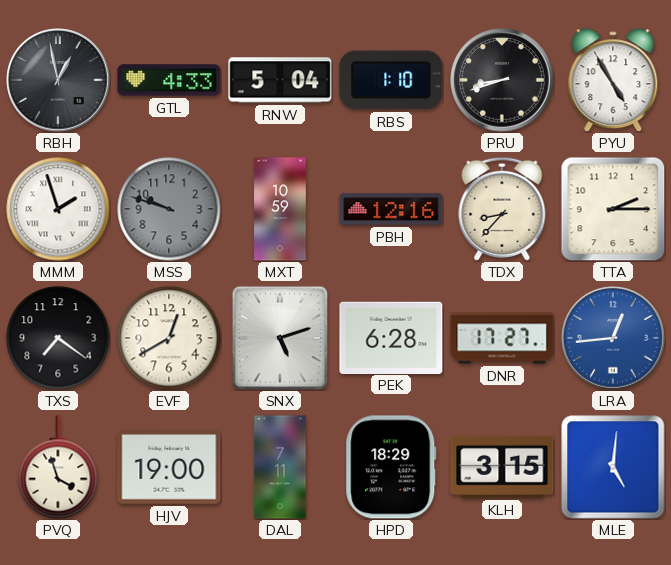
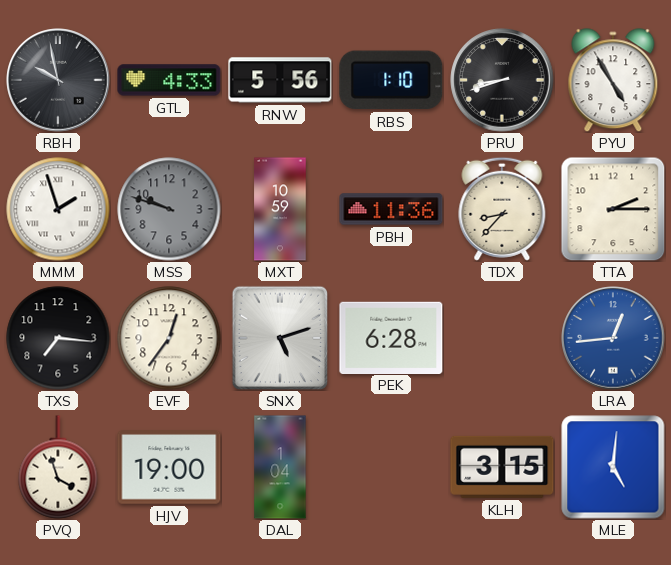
RBH: 12:58 -> 9:58 (58, 80)
RNW: 5:04 -> 5:56 (280, 80)
PBH: 12:16 -> 11:36 (391, 209)
TXS: 7:21 -> 7:16 (58, 338)
EVF: 12:40 -> 12:36 (169, 338)
DNR: 17:27 -> none (502, 338)
DAL: 7:11 -> 1:04 (280, 467)
HPD: 18:29 -> none (391, 467)
